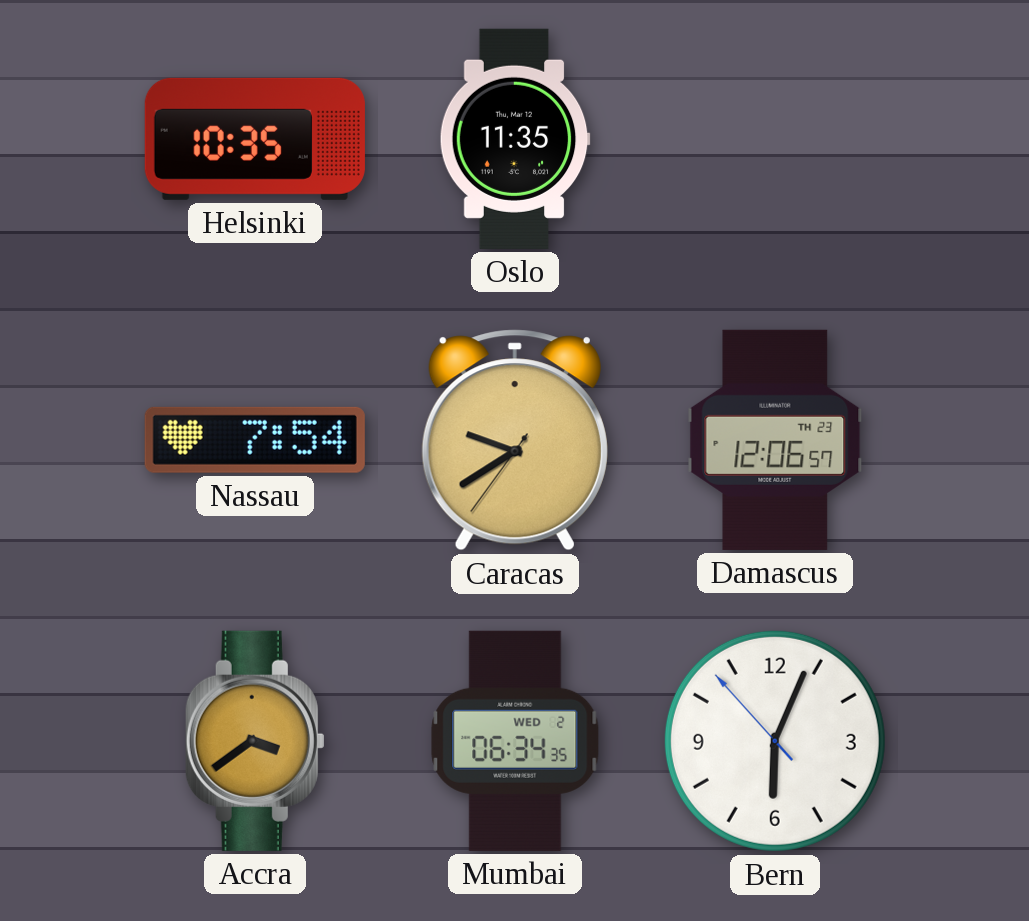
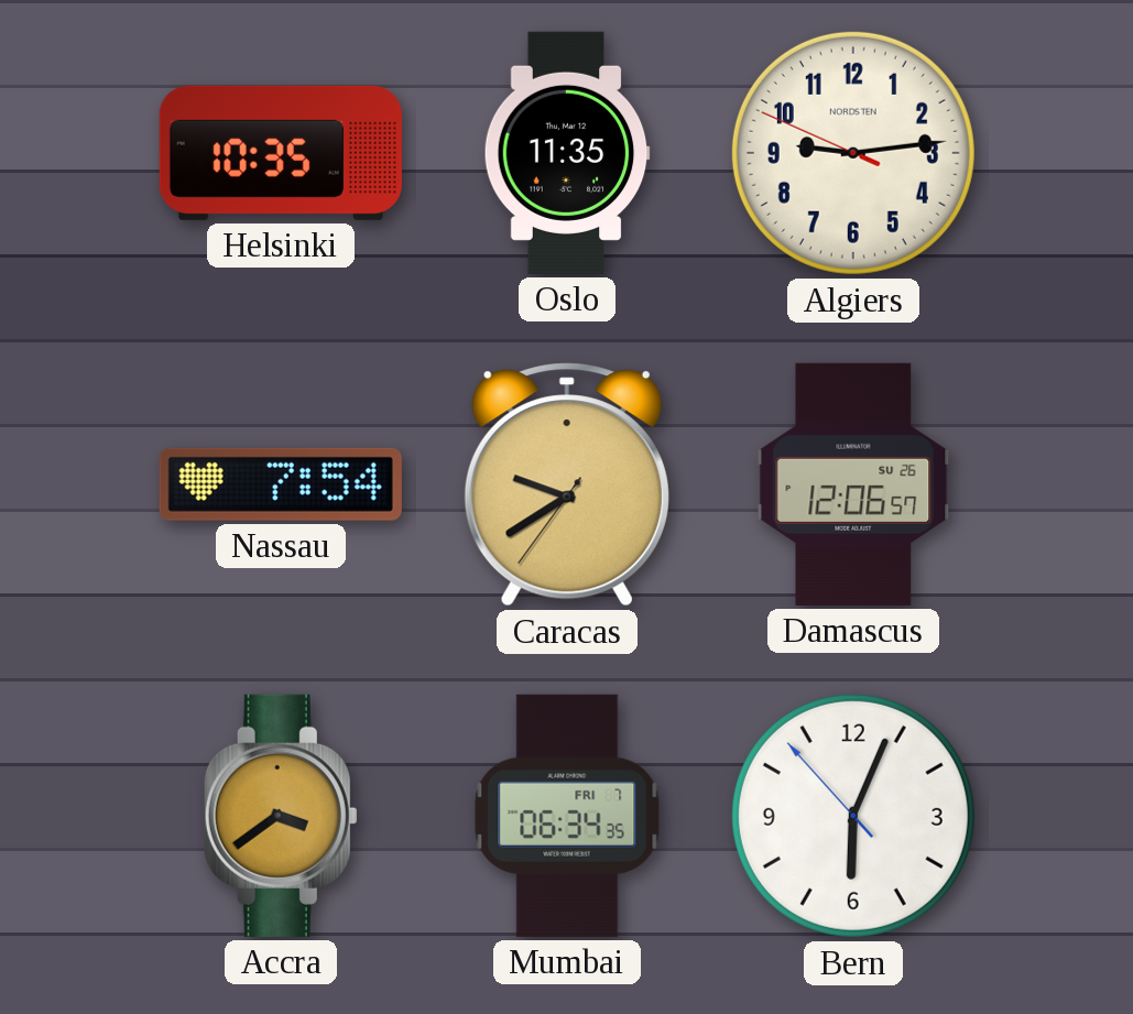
Algiers: none -> 9:13 (853, 153)
Damascus date: TH 23 -> SU 26 (853, 484)
Mumbai date: WED 2 -> FRI 7 (567, 816)
